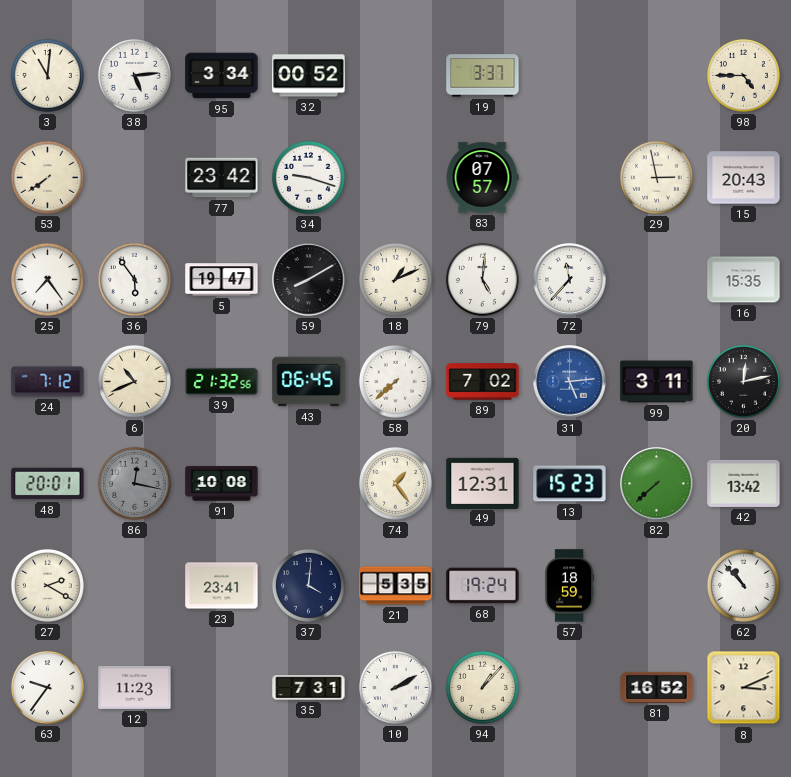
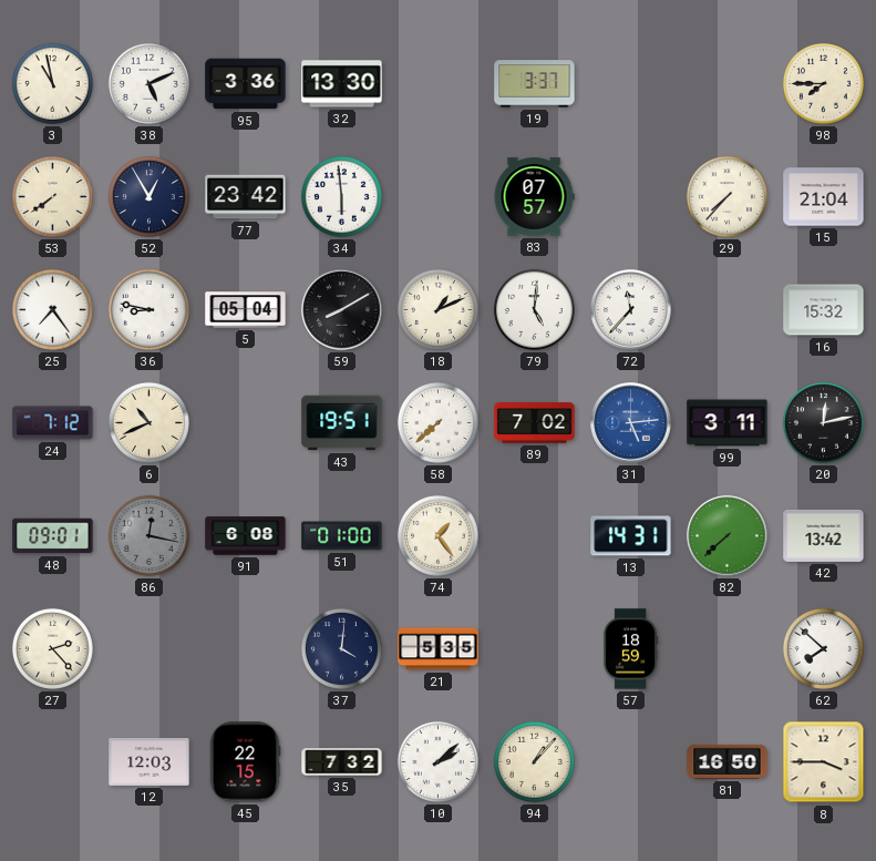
3: 11:01 -> 10:58 (52, 83)
38: 5:14 -> 5:11 (148, 83)
95: 3:34 -> 3:36 (246, 84)
32: 00:52 -> 13:30 (342, 84)
98: 4:45 -> 7:45 (823, 83)
52: none -> 12:55 (148, 196)
34: 9:18 -> 5:59 (341, 196)
29: 2:58 -> 7:37 (726, 196)
15: 20:43 -> 21:04 (824, 197)
36: 5:54 -> 8:47 (148, 309)
5: 19:47 -> 05:04 (246, 310)
16: 15:35 -> 15:32 (824, 310)
39: 21:32 -> none (222, 381)
43: 06:45 -> 19:51 (342, 423)
48: 20:01 -> 09:01 (53, 536)
91: 10:08 -> 6:08 (246, 536)
51: none -> 01:00 (342, 536)
49: 12:31 -> none (483, 483)
13: 15:23 -> 14:31 (631, 536)
27: 2:20 -> 2:23 (52, 648)
23: 23:41 -> none (222, 586)
68: 19:24 -> none (483, 586)
62: 10:53 -> 7:52 (823, 648)
63: 9:36 -> none (47, 687)
12: 11:23 -> 12:03 (150, 761)
45: none -> 22:15 (245, 762)
35: 7:31 -> 7:32 (342, 762)
10: 2:10 -> 2:08 (437, 761)
81: 16:52 -> 16:50 (728, 761)
8: 3:11 -> 3:45 (824, 762)
